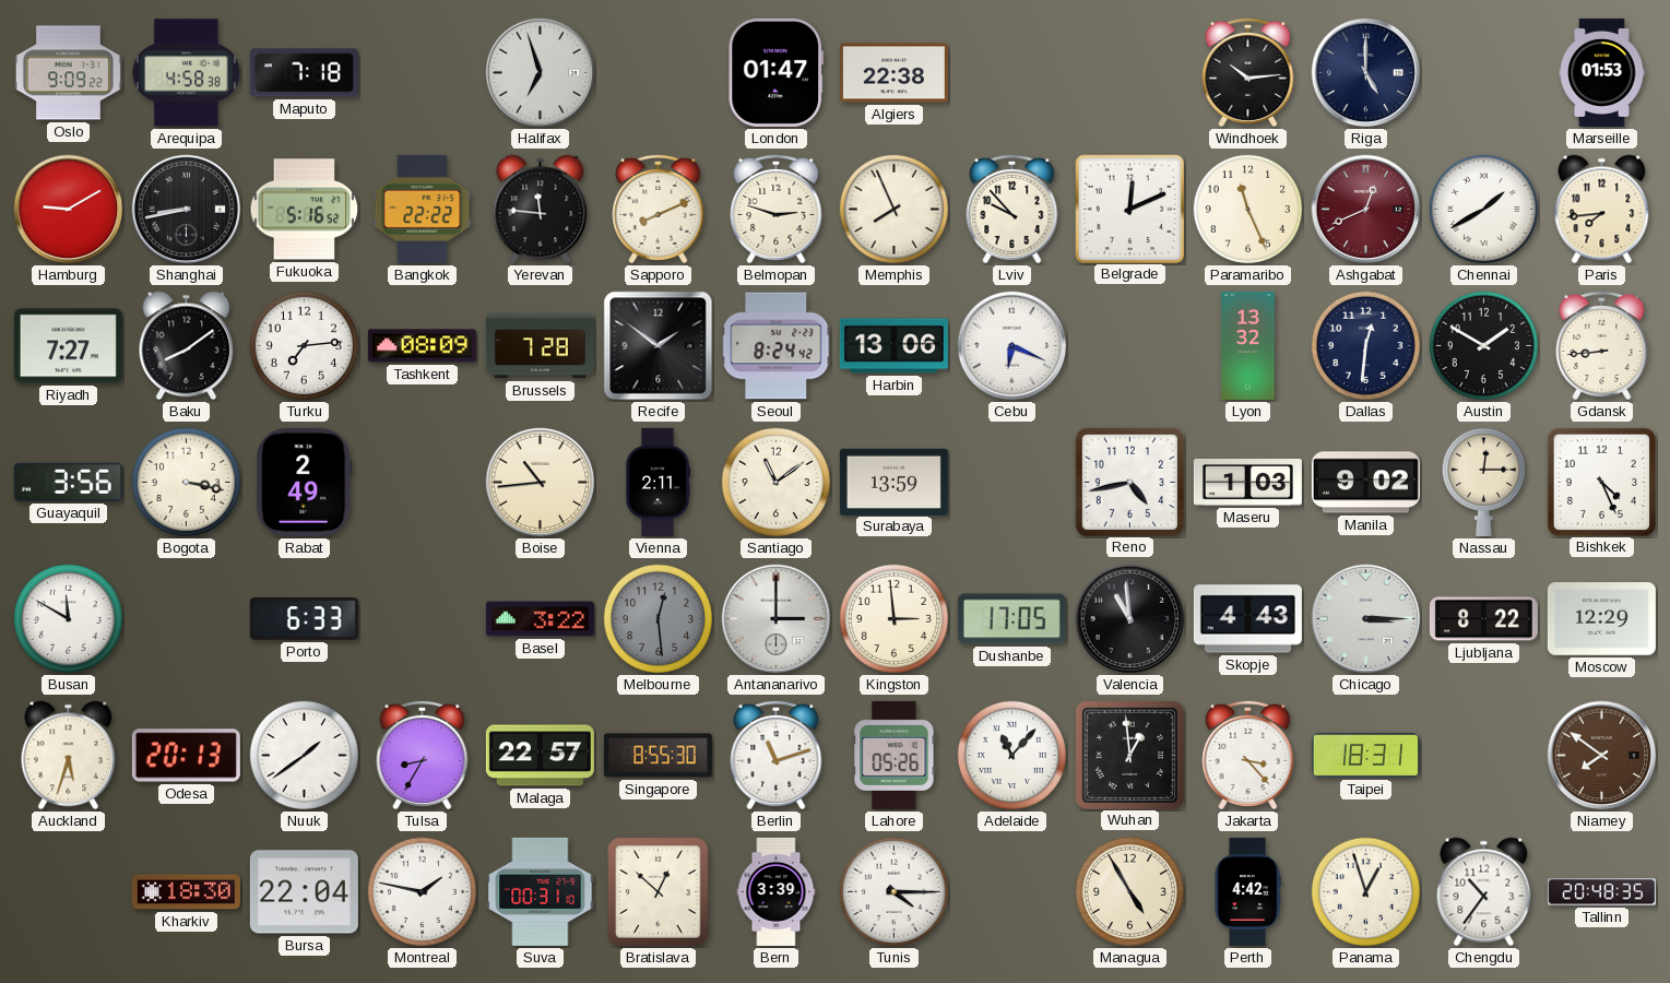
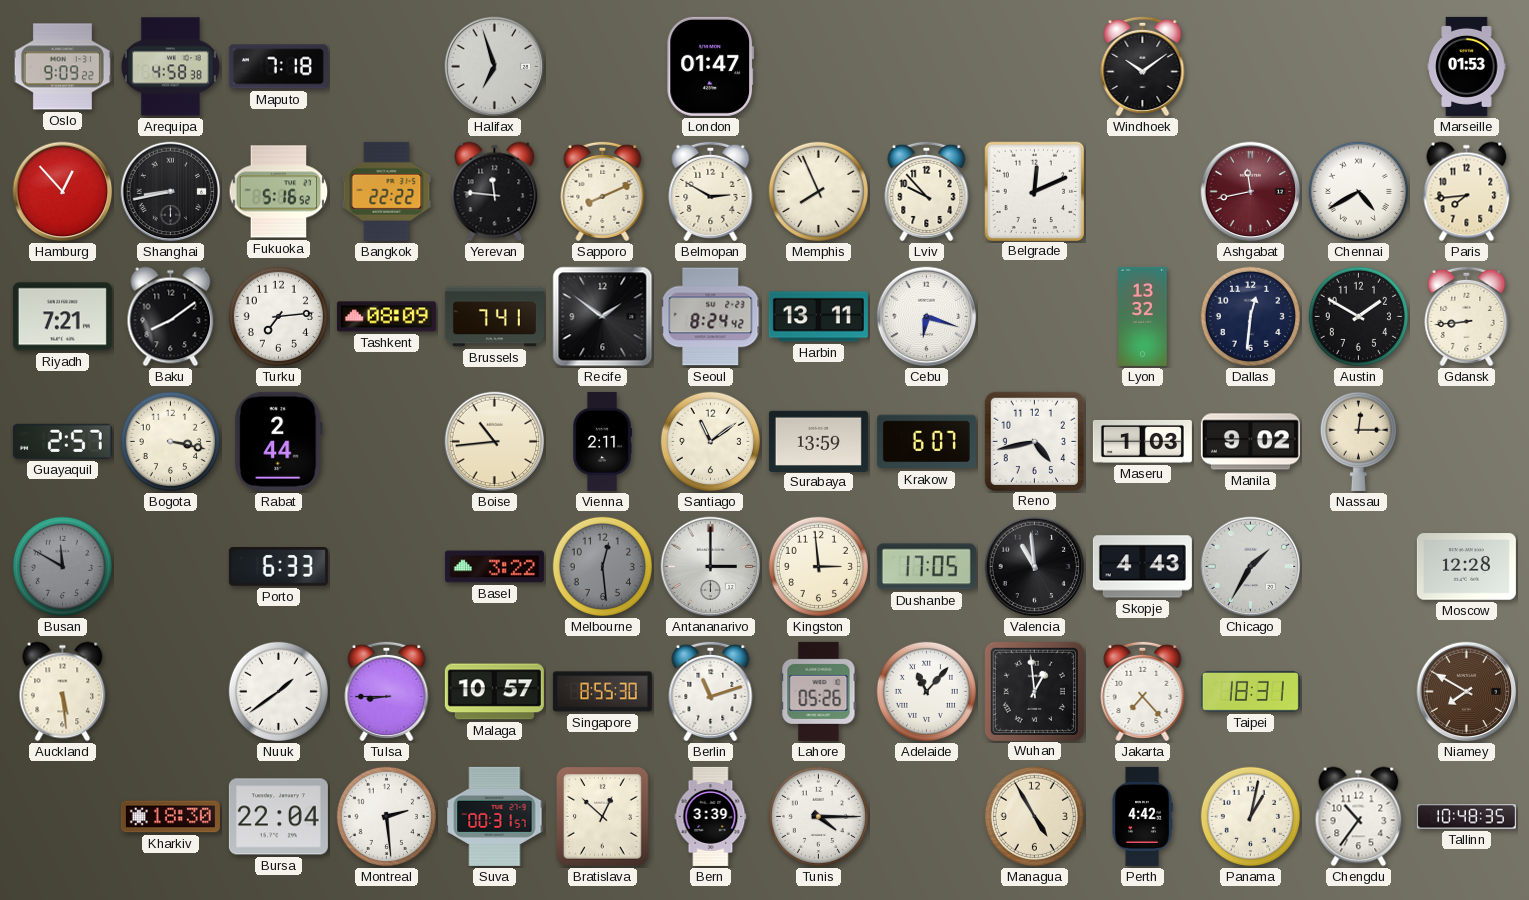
Algiers: 22:38 -> none (893, 73)
Windhoek: 10:14 -> 10:09 (1143, 66)
Riga: 5:00 -> none (1366, 73)
Hamburg: 9:10 -> 12:53 (63, 192)
Belmopan: 2:48 -> 2:50 (711, 191)
Paramaribo: 11:26 -> none (1247, 209)
Ashgabat: 12:41 -> 11:43 (1251, 192)
Chennai: 1:40 -> 4:40 (1358, 191)
Riyadh: 7:27 -> 7:21 (62, 317)
Brussels: 7:28 -> 7:41 (494, 317)
Harbin: 13:06 -> 13:11 (818, 317)
Cebu: 6:19 -> 6:18 (927, 317)
Guayaquil: 3:56 -> 2:57 (62, 441)
Rabat: 2:49 -> 2:44 (279, 441)
Krakow: none -> 6:07 (926, 442)
Bishkek: 4:26 -> none (1601, 482)
Busan dial: white -> grey (62, 566)
Chicago: 3:15 -> 1:35 (1251, 567)
Ljubljana: 8:22 -> none (1483, 619)
Moscow: 12:29 -> 12:28 (1466, 567)
Auckland: 5:33 -> 5:29 (63, 692)
Odesa: 20:13 -> none (186, 756)
Tulsa: 8:35 -> 8:45 (387, 691)
Malaga: 22:57 -> 10:57 (494, 692)
Jakarta: 3:23 -> 7:23 (1143, 691)
Niamey: 7:51 -> 7:50 (1467, 692)
Montreal: 1:47 -> 2:29 (386, 816)
Suva: 00:31:10 -> 00:31:57 (495, 816)
Panama: 12:57 -> 1:02 (1250, 816)
Tallinn: 20:48 -> 10:48 (1466, 817)
